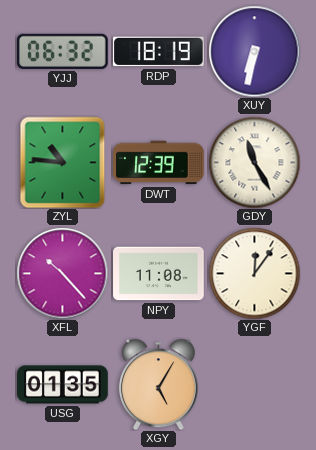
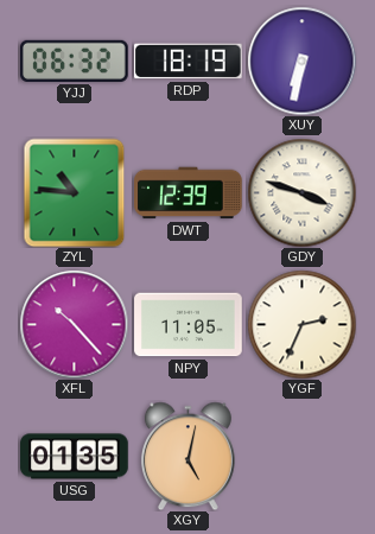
GDY: 11:25 -> 3:48 (301, 192)
NPY: 11:08 -> 11:05 (189, 325)
YGF: 12:06 -> 2:34 (301, 324)
XGY: 5:05 -> 5:02 (188, 456)
